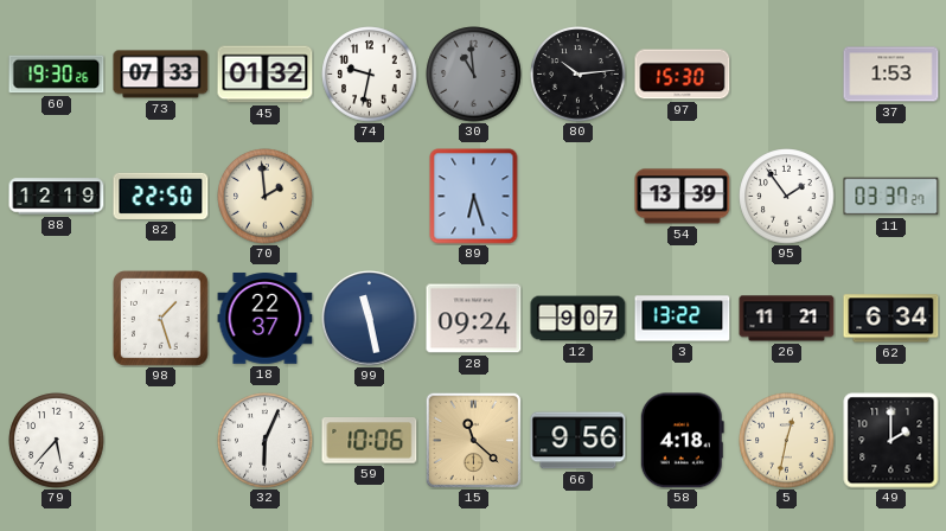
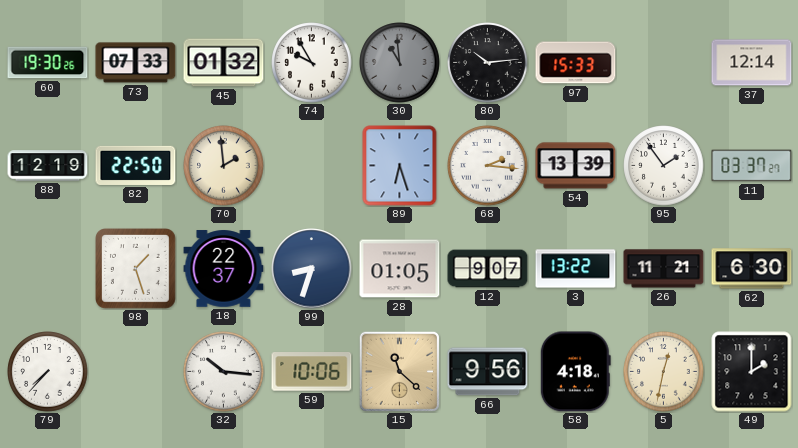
74: 9:32 -> 9:55 (312, 63)
97: 15:30 -> 15:33 (576, 63)
37: 1:53 -> 12:14 (752, 63)
68: none -> 2:16 (488, 166)
99: 11:28 -> 8:33 (312, 269)
28: 09:24 -> 01:05 (400, 269)
62: 6:34 -> 6:30 (752, 269)
79: 5:37 -> 7:37 (48, 372)
32: 6:04 -> 10:16 (224, 372)
